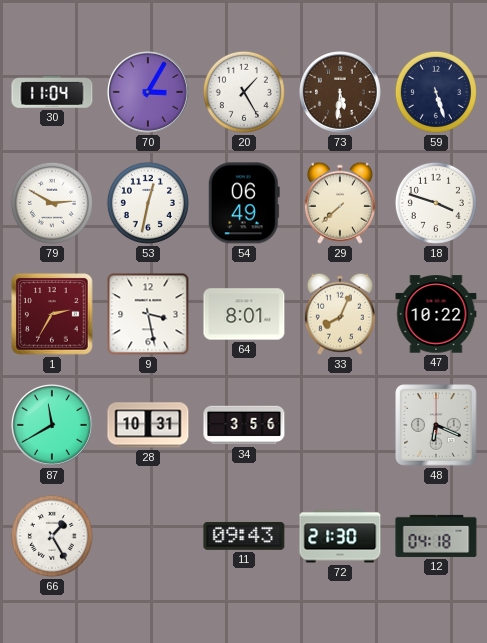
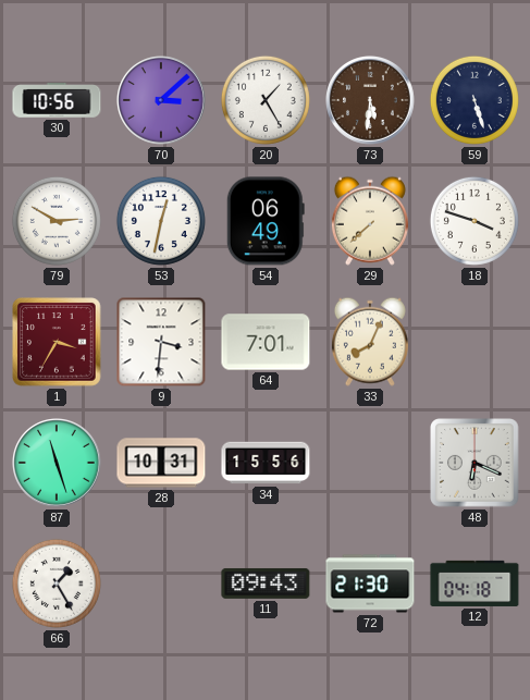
30: 11:04 -> 10:56 (57, 101)
70: 3:05 -> 3:08 (162, 101)
1: 2:35 -> 3:35 (57, 342)
9: 3:28 -> 3:31 (161, 342)
64: 8:01 -> 7:01 (266, 342)
47: 10:22 -> none (436, 314)
87: 11:40 -> 11:27 (58, 464)
34: 3:56 -> 15:56 (266, 463)
